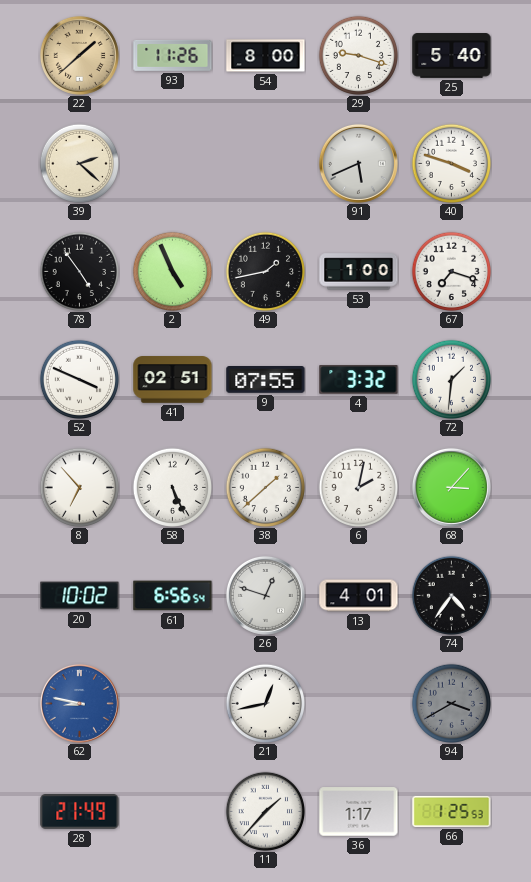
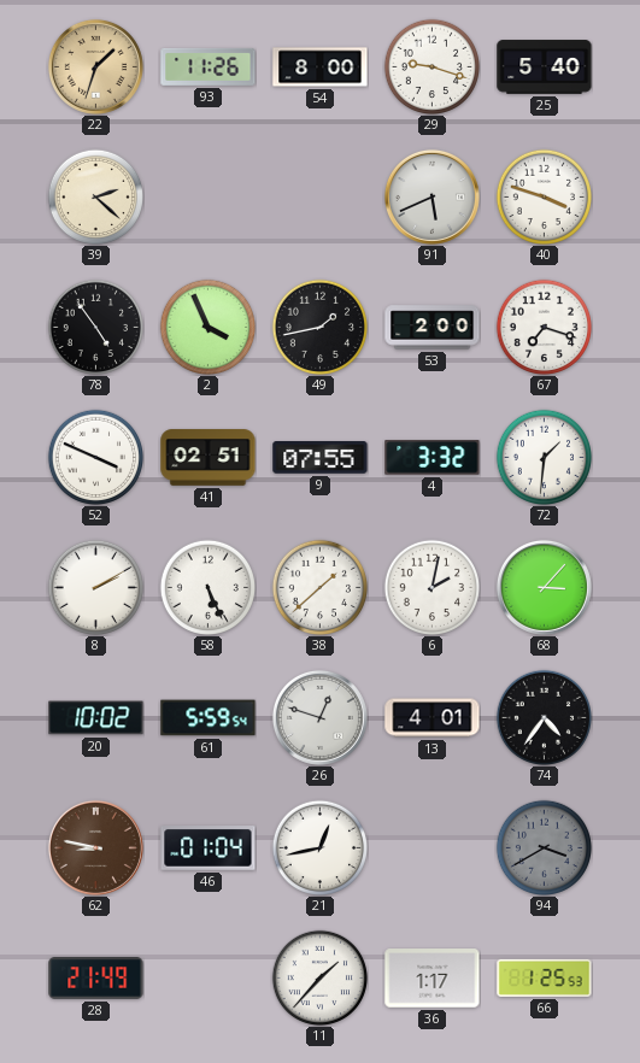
22: 1:38 -> 1:33 (95, 66)
2: 4:56 -> 3:56 (207, 327)
53: 1:00 -> 2:00 (433, 328)
8: 6:53 -> 2:10 (95, 587)
61: 6:56 -> 5:59 (209, 718)
62 dial: blue -> brown (95, 847)
46: none -> 01:04 (209, 848)
